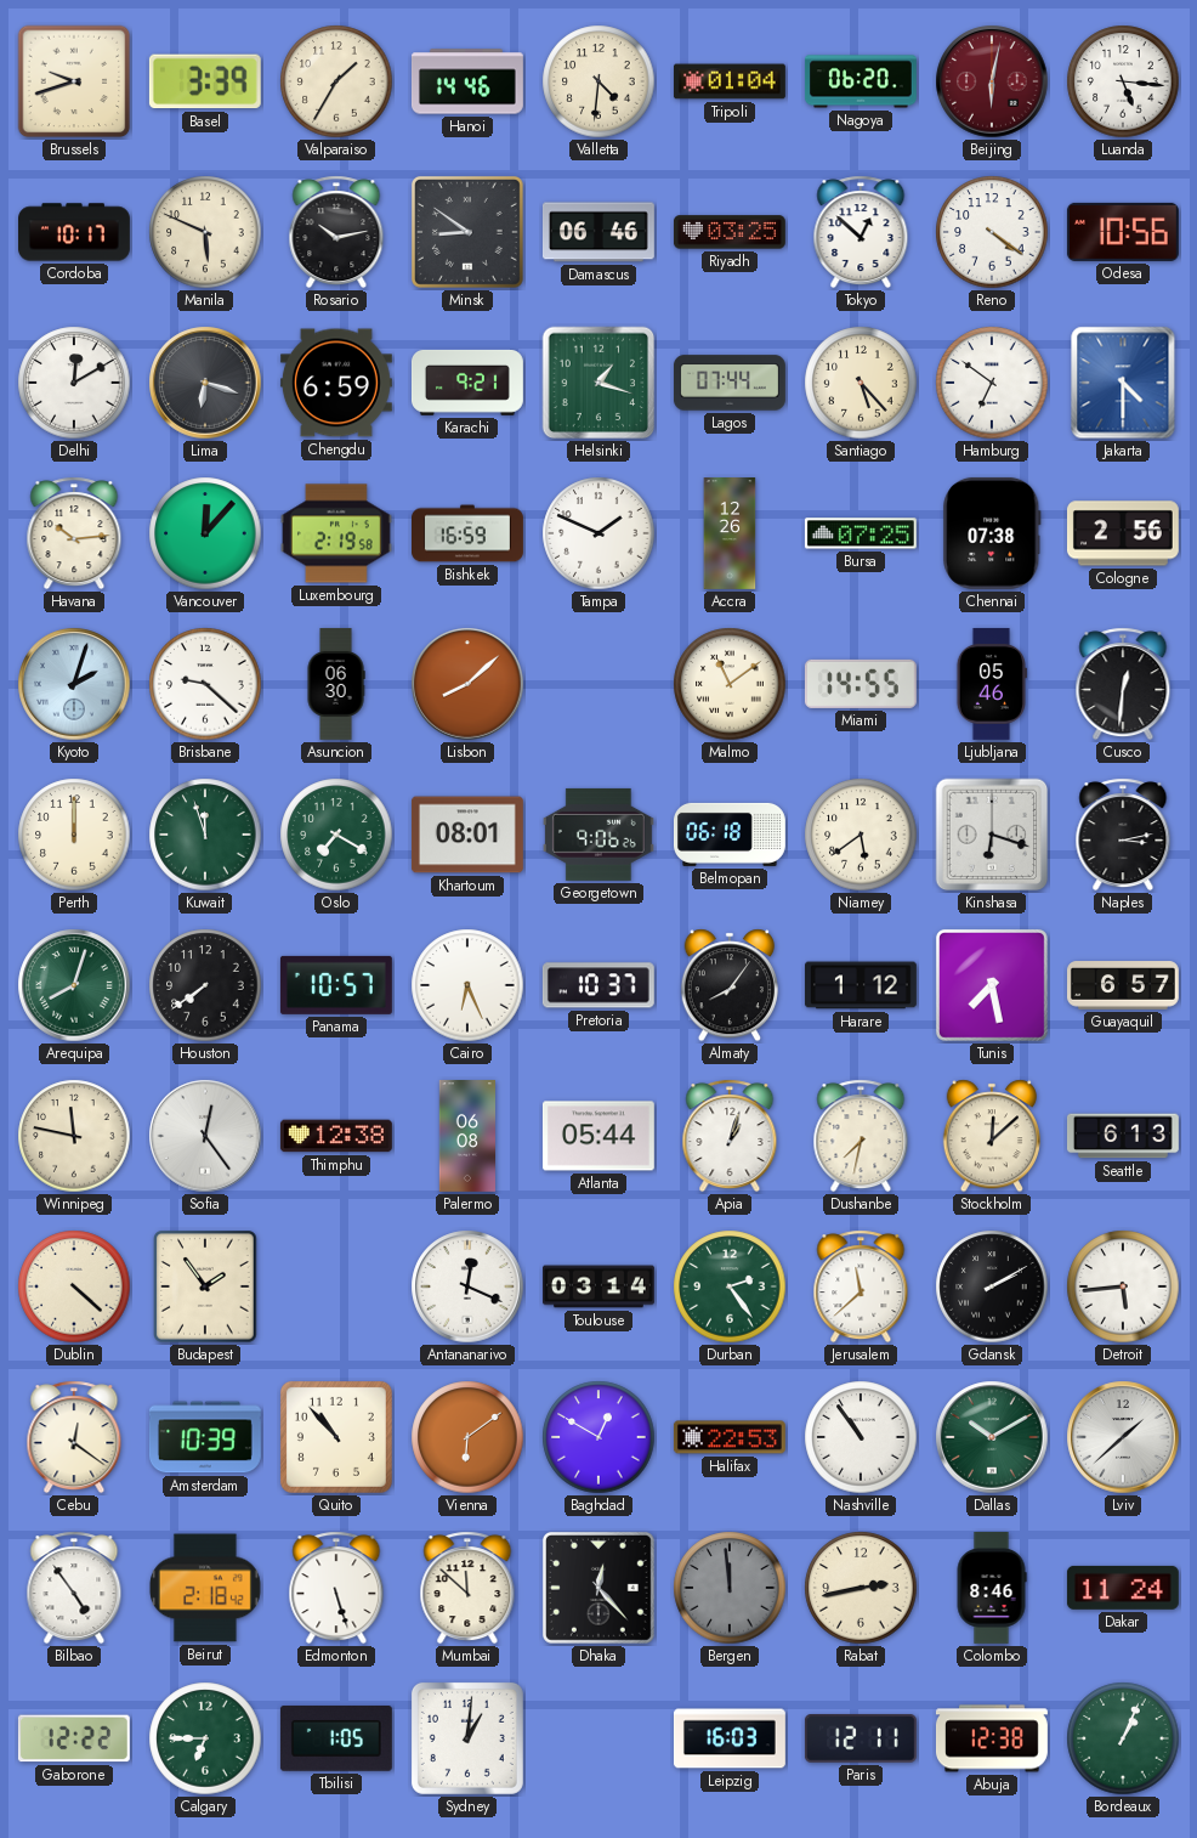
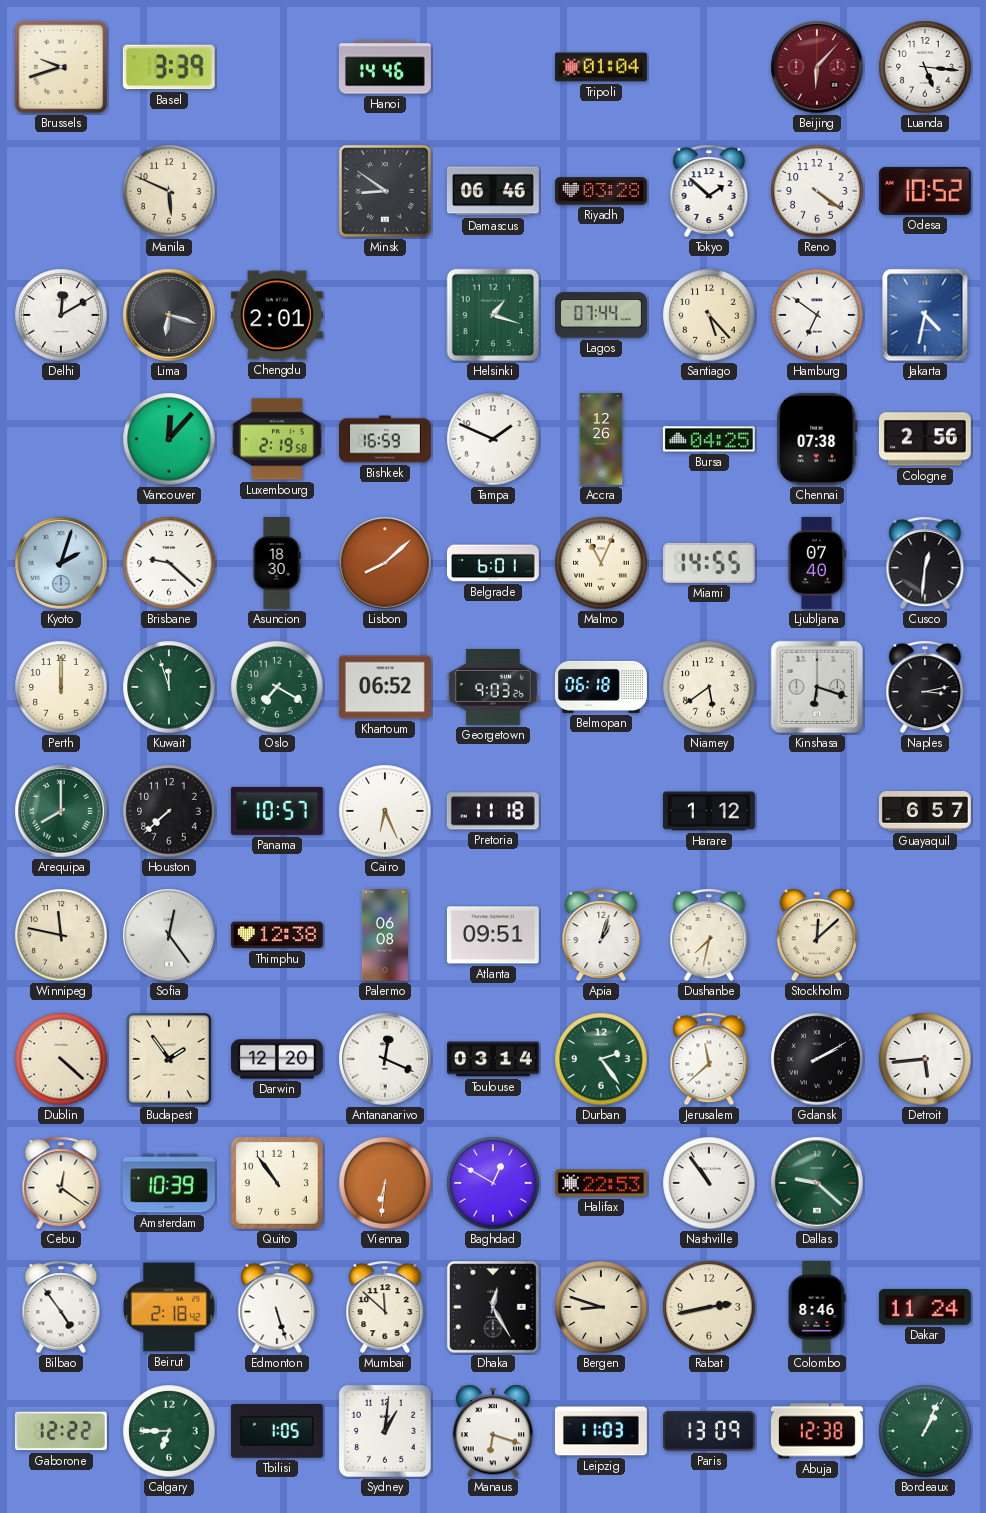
Valparaiso: 1:35 -> none (336, 81)
Valletta: 4:31 -> none (598, 81)
Nagoya: 06:20 -> none (861, 81)
Beijing: 6:02 -> 6:07 (817, 67)
Cordoba: 10:17 -> none (75, 232)
Rosario: 10:13 -> none (336, 232)
Riyadh: 03:25 -> 03:28 (601, 191)
Tokyo: 12:52 -> 1:52 (709, 191)
Odesa: 10:56 -> 10:52 (925, 191)
Chengdu: 6:59 -> 2:01 (277, 315)
Karachi: 9:21 -> none (467, 384)
Jakarta: 4:30 -> 4:32 (925, 315)
Havana: 10:14 -> none (74, 533)
Bursa: 07:25 -> 04:25 (709, 439)
Asuncion: 06:30 -> 18:30 (277, 563)
Belgrade: none -> 6:01 (493, 563)
Malmo: 11:09 -> 11:04 (601, 563)
Ljubljana: 05:46 -> 07:40 (816, 563)
Khartoum: 08:01 -> 06:52 (385, 687)
Georgetown: 9:06 -> 9:03 (493, 687)
Arequipa: 8:03 -> 8:00 (61, 811)
Houston: 7:39 -> 7:38 (169, 811)
Pretoria: 10:37 -> 11:18 (493, 811)
Almaty: 8:06 -> none (728, 985)
Tunis: 7:28 -> none (992, 985)
Atlanta: 05:44 -> 09:51 (493, 935)
Seattle: 6:13 -> none (1123, 1136)
Darwin: none -> 12:20 (278, 1059)
Quito: 10:53 -> 10:54 (277, 1183)
Vienna: 6:09 -> 6:31 (385, 1183)
Dallas: 10:10 -> 9:22 (817, 1183)
Lviv: 1:38 -> none (1123, 1437)
Dhaka: 12:23 -> 12:25 (493, 1307)
Bergen: 11:59 -> 8:48 (601, 1307)
Bergen dial: grey -> cream (601, 1307)
Manaus: none -> 6:18 (492, 1431)
Leipzig: 16:03 -> 11:03 (601, 1431)
Paris: 12:11 -> 13:09 (709, 1431)
